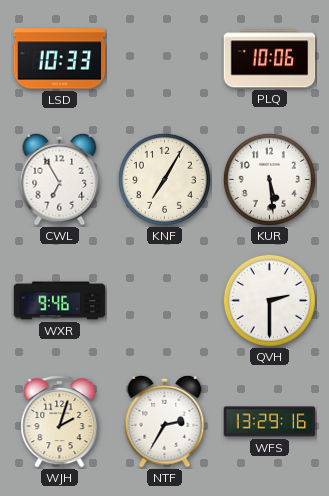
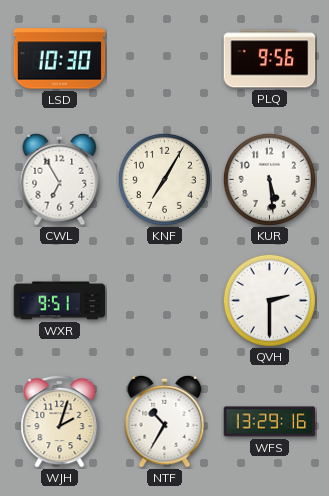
LSD: 10:33 -> 10:30 (60, 59)
PLQ: 10:06 -> 9:56 (270, 59)
WXR: 9:46 -> 9:51 (60, 301)
NTF: 2:35 -> 10:35 (165, 421)
